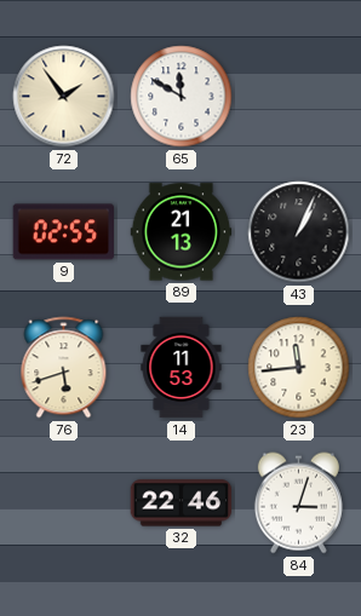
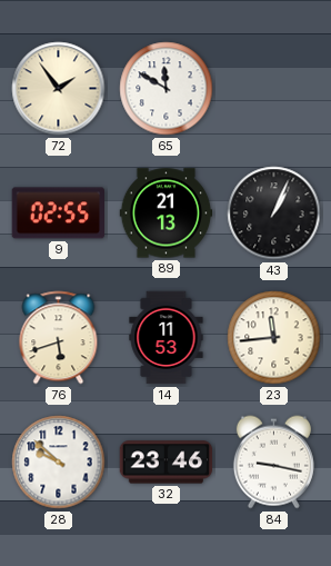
28: none -> 9:52 (59, 463)
32: 22:46 -> 23:46 (167, 463)
84: 3:03 -> 9:17 (273, 463)
